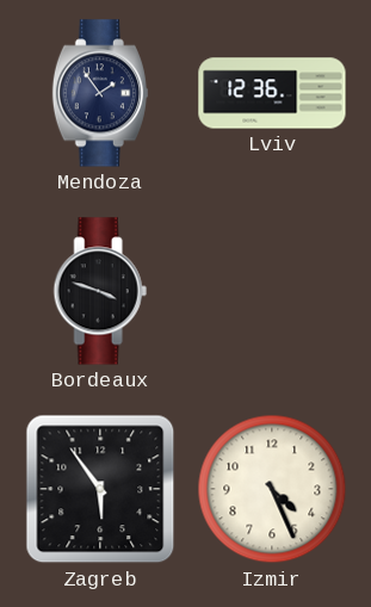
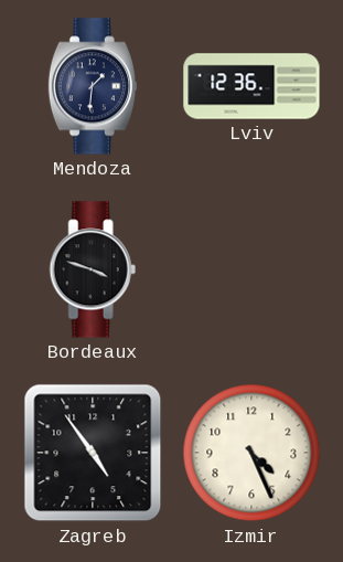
Mendoza: 1:54 -> 1:31 (92, 86)
Zagreb: 5:54 -> 4:54 (93, 453)
